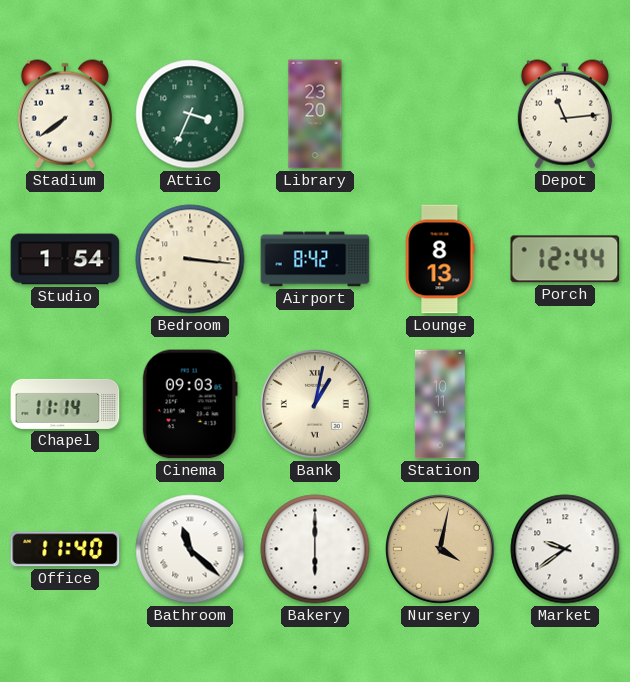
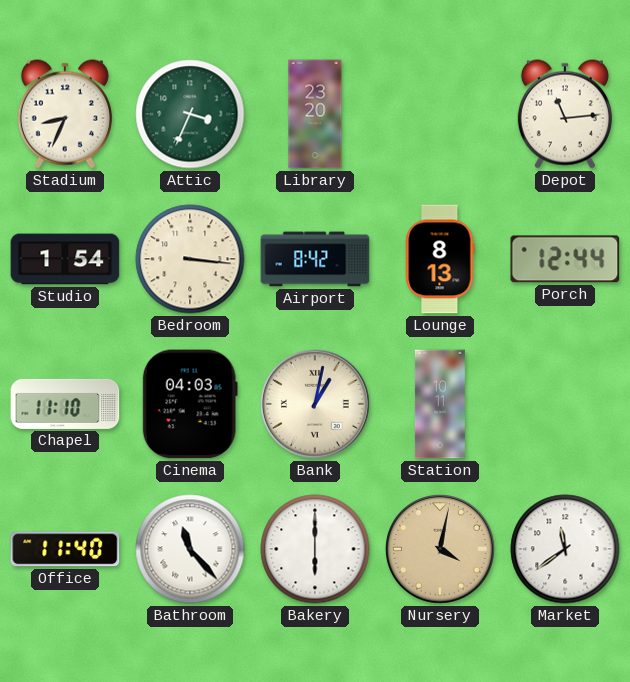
Stadium: 7:39 -> 8:34 (65, 114)
Chapel: 11:14 -> 11:10 (65, 404)
Cinema: 09:03 -> 04:03 (190, 404)
Bathroom: 11:22 -> 11:23 (190, 549)
Market: 9:39 -> 11:39 (565, 549)
